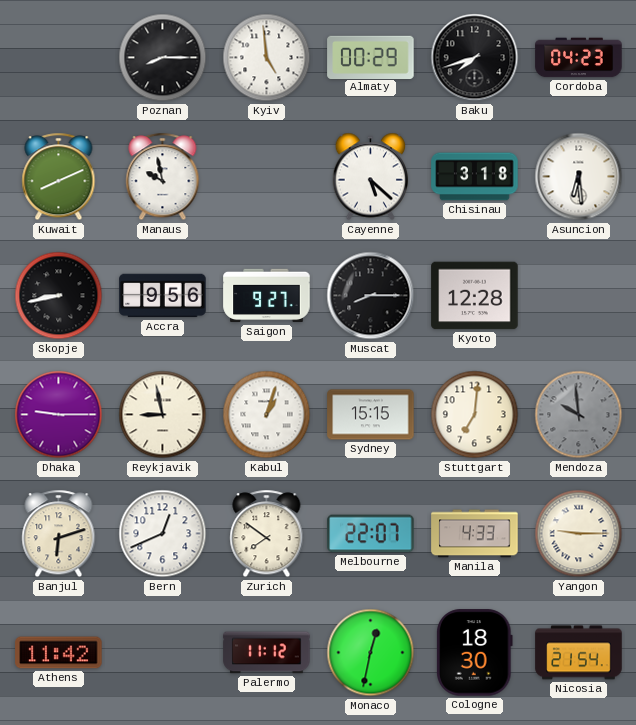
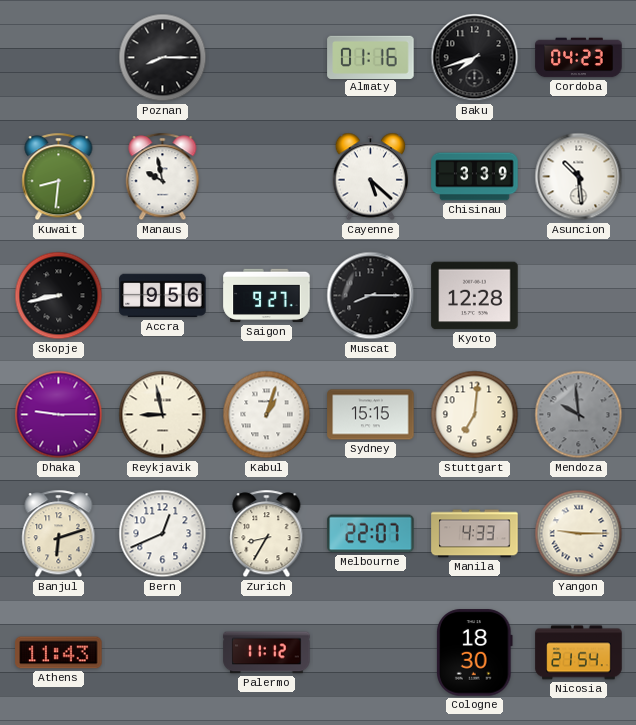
Kyiv: 4:59 -> none (267, 58)
Almaty: 00:29 -> 01:16 (371, 57)
Kuwait: 8:11 -> 8:31 (59, 177)
Chisinau: 3:18 -> 3:39 (475, 177)
Asuncion: 6:29 -> 10:29 (579, 177)
Zurich: 7:51 -> 8:35 (267, 534)
Athens: 11:42 -> 11:43 (59, 653)
Monaco: 12:32 -> none (371, 653)
